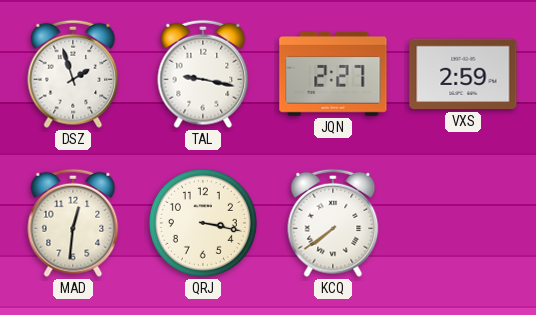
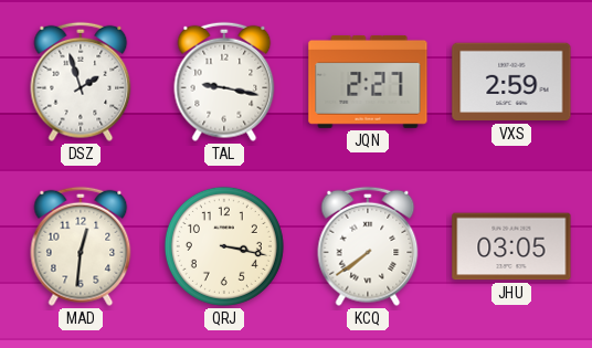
JHU: none -> 03:05 (511, 246)
